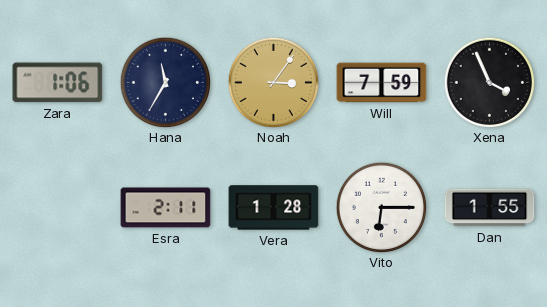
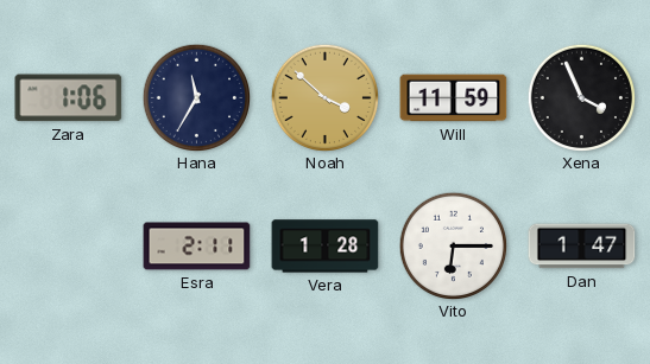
Noah: 3:06 -> 3:52 (324, 97)
Will: 7:59 -> 11:59 (454, 98)
Dan: 1:55 -> 1:47 (582, 247)
